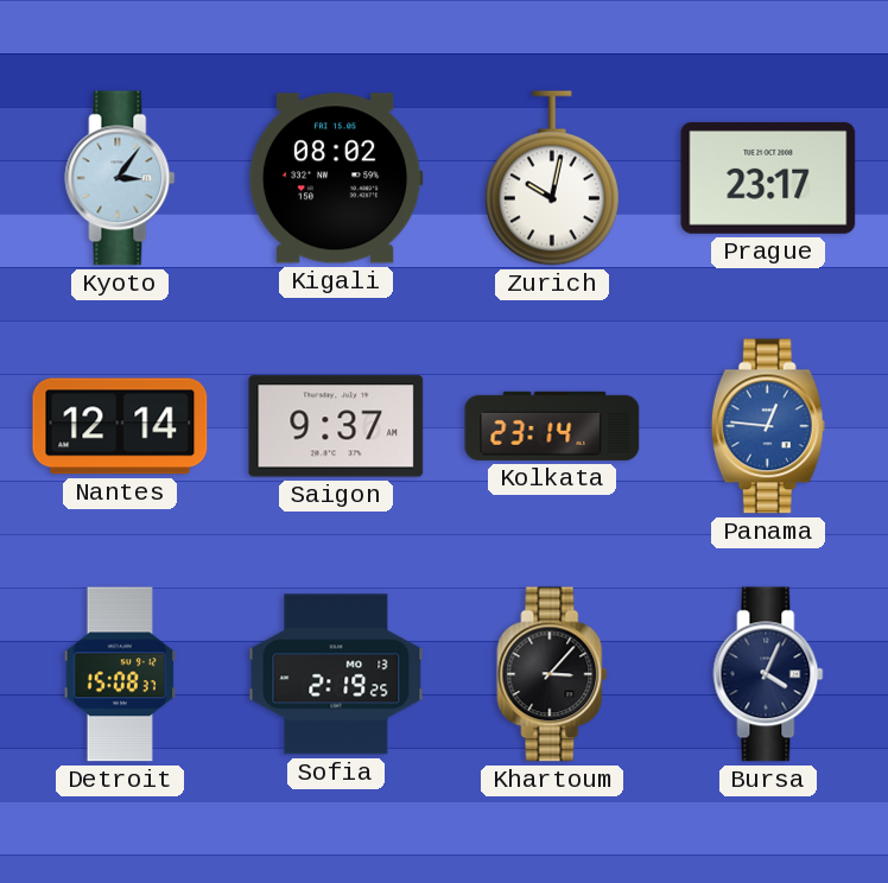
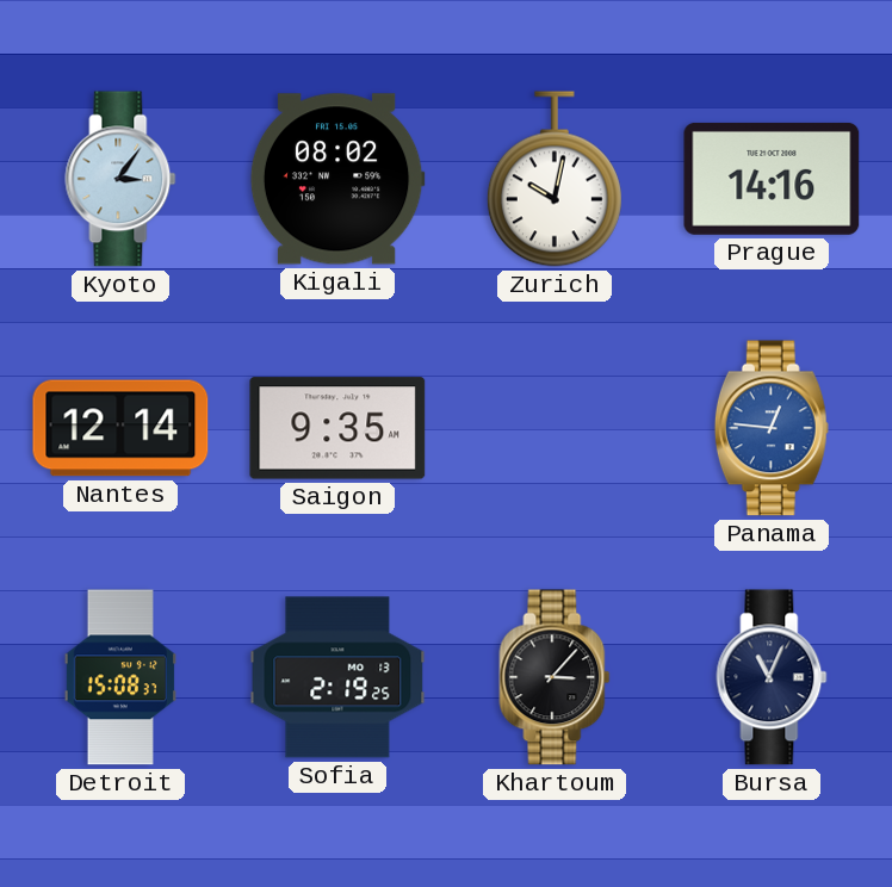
Prague: 23:17 -> 14:16 (772, 179)
Saigon: 9:37 -> 9:35 (337, 428)
Kolkata: 23:14 -> none (552, 426)
Bursa: 4:04 -> 11:04 (772, 677)
